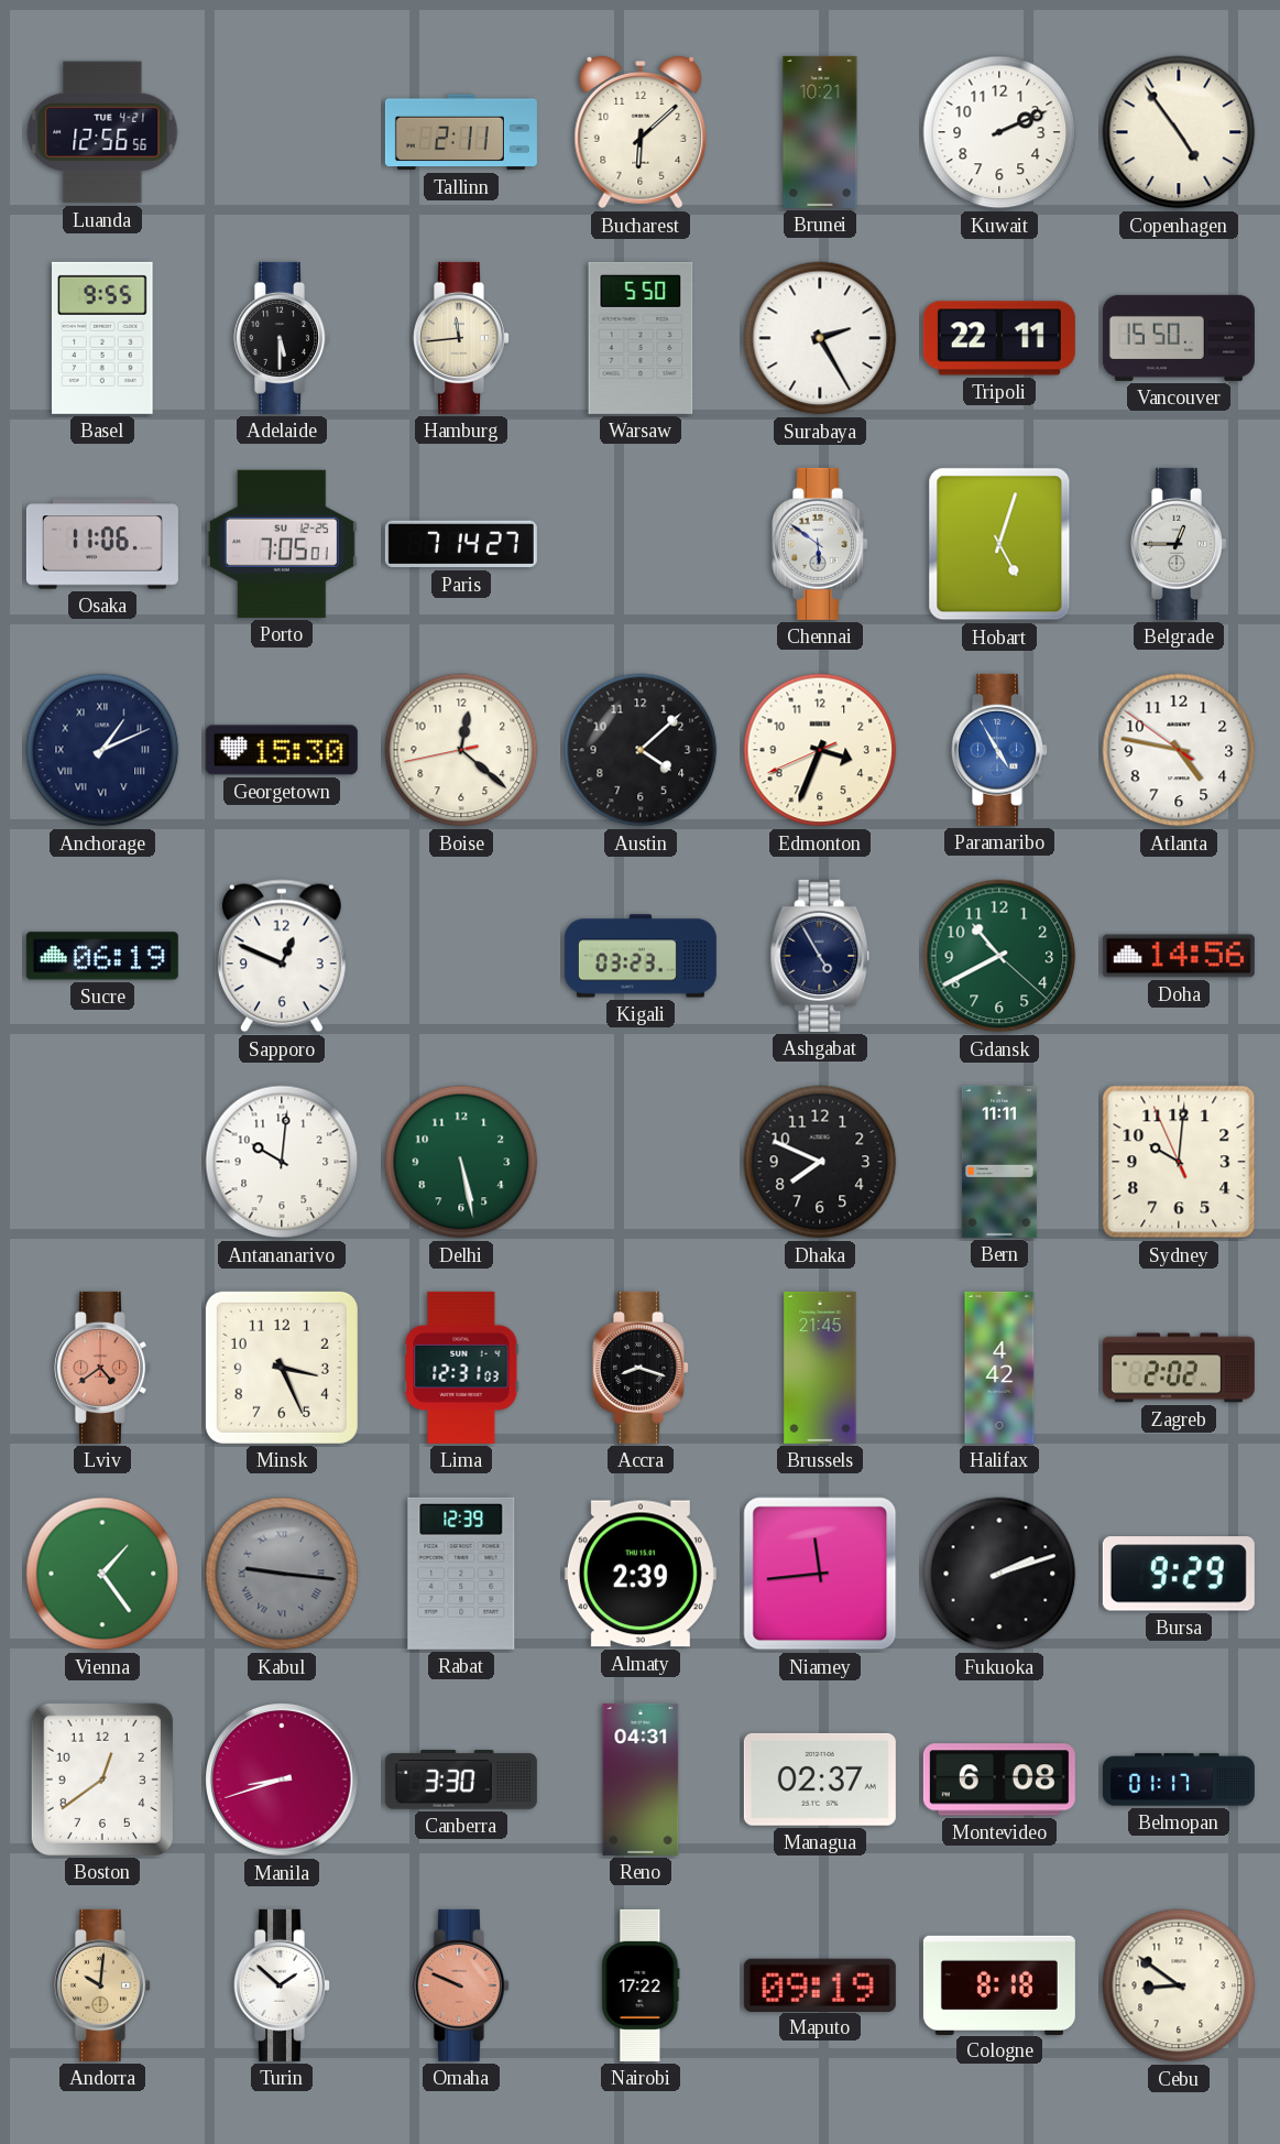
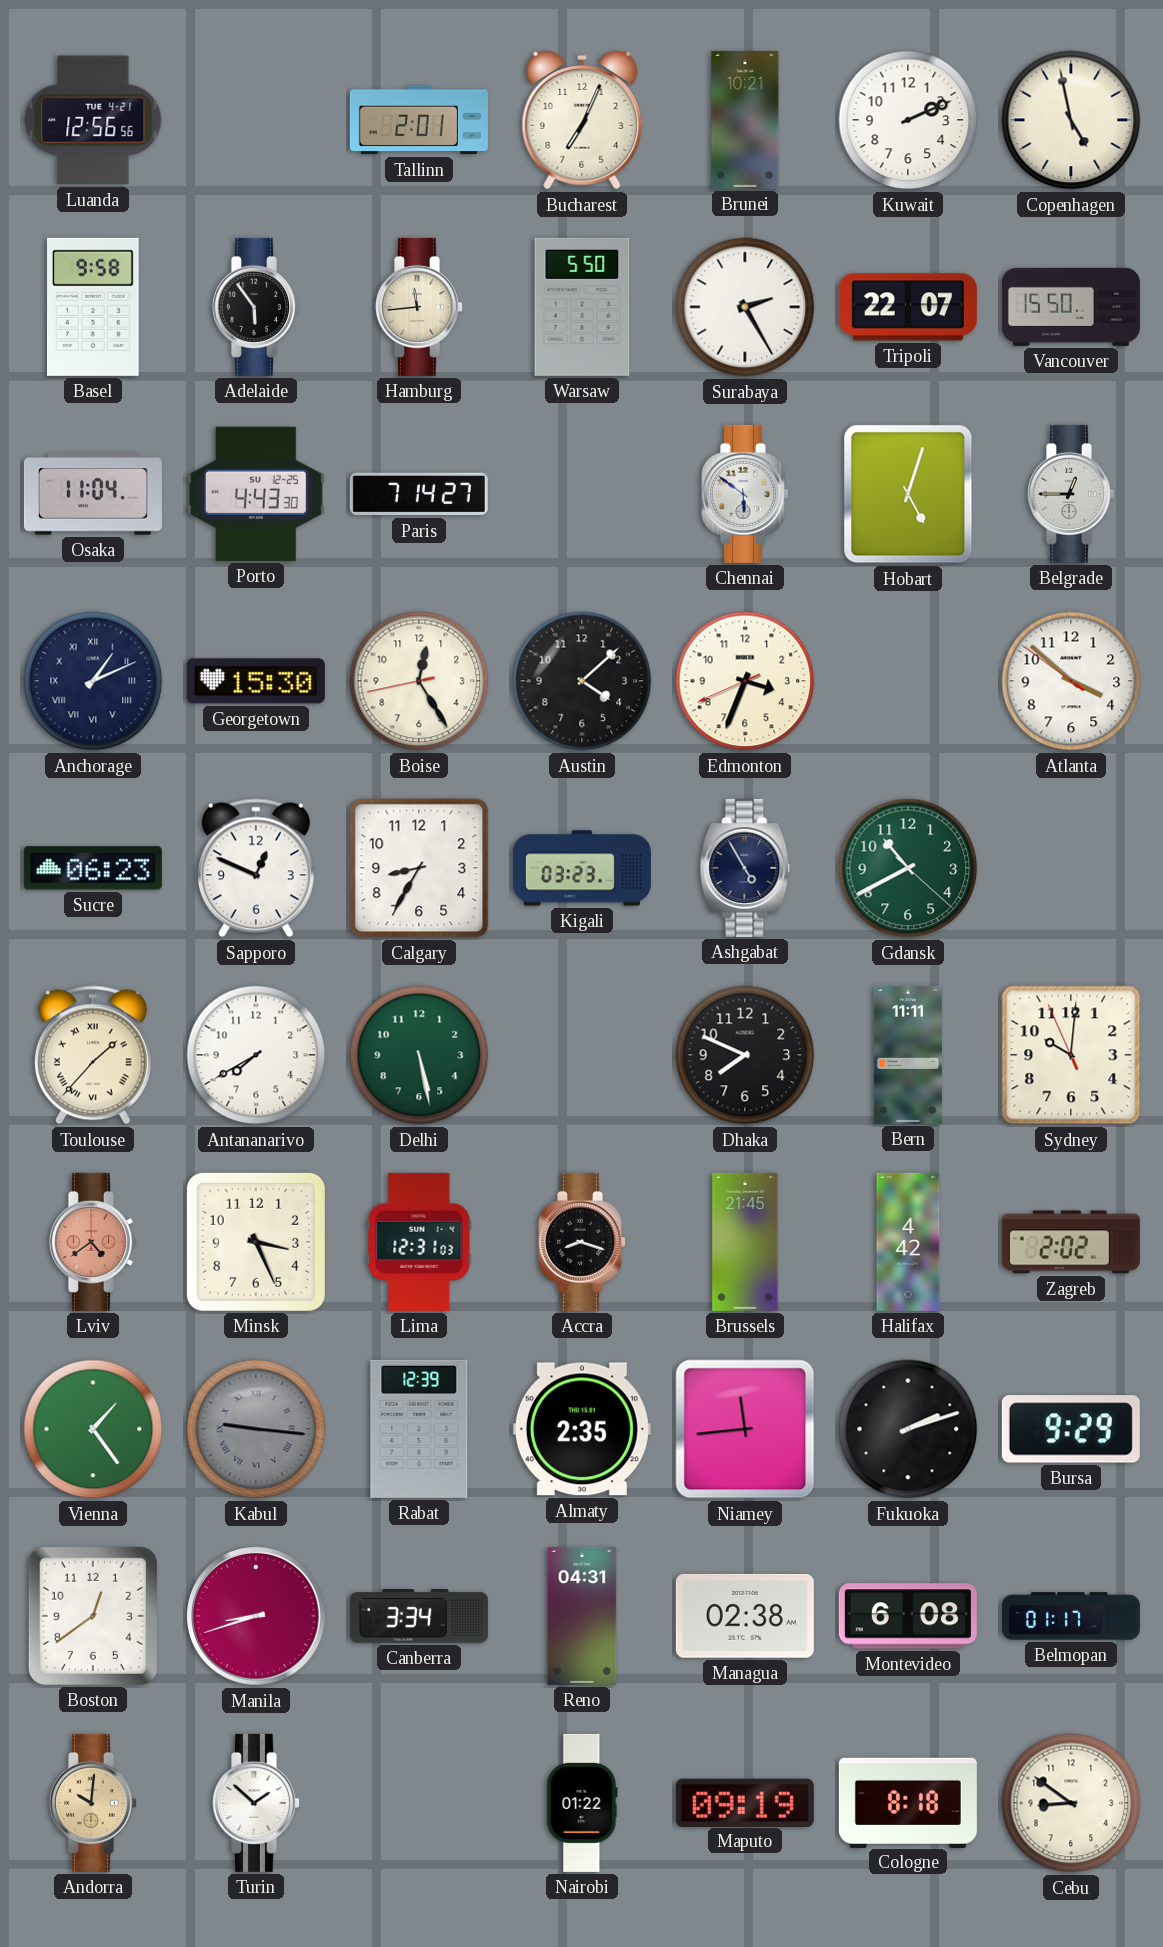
Tallinn: 2:11 -> 2:01 (419, 120)
Bucharest: 6:08 -> 7:04 (582, 120)
Copenhagen: 4:54 -> 4:58 (1071, 120)
Basel: 9:55 -> 9:58 (94, 307)
Adelaide: 5:30 -> 5:54 (257, 307)
Tripoli: 22:11 -> 22:07 (908, 307)
Osaka: 11:06 -> 11:04 (93, 494)
Porto: 7:05 -> 4:43 (256, 494)
Boise: 12:21 -> 12:24 (419, 681)
Paramaribo: 4:55 -> none (1000, 750)
Atlanta: 4:46 -> 3:51 (1071, 681)
Sucre: 06:19 -> 06:23 (93, 868)
Calgary: none -> 8:35 (419, 868)
Doha: 14:56 -> none (1179, 956)
Toulouse: none -> 1:37 (93, 1055)
Antananarivo: 10:01 -> 7:40 (256, 1055)
Almaty: 2:39 -> 2:35 (582, 1429)
Canberra: 3:30 -> 3:34 (419, 1616)
Managua: 02:37 -> 02:38 (745, 1616)
Omaha: 9:49 -> none (462, 1985)
Nairobi: 17:22 -> 01:22 (582, 1803)
